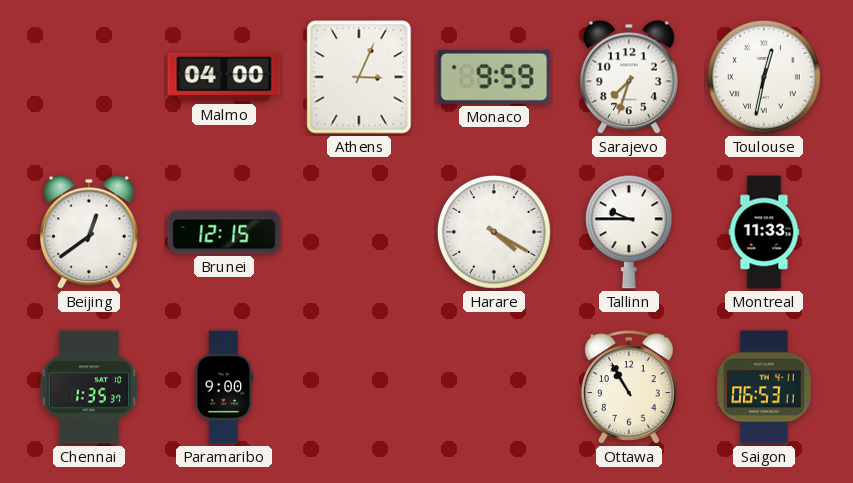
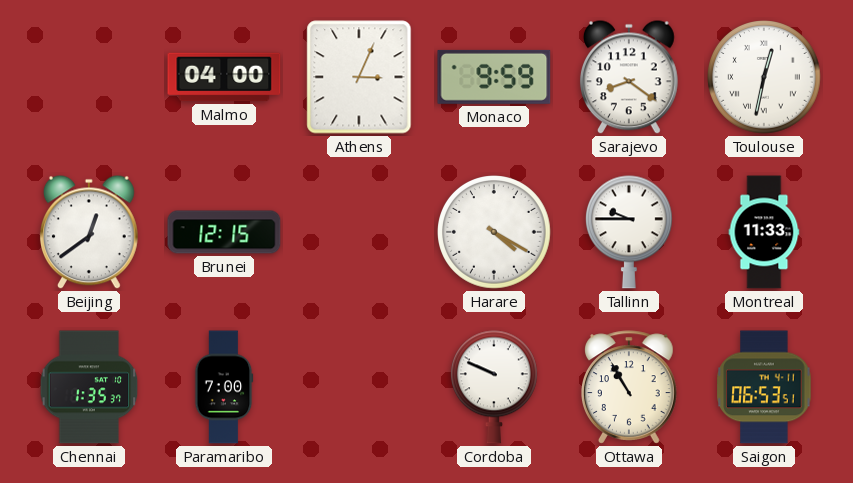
Sarajevo: 7:33 -> 8:21 (629, 77)
Paramaribo: 9:00 -> 7:00 (224, 387)
Cordoba: none -> 9:49 (494, 387)
Saigon: 06:53:11 -> 06:53:51 (764, 387)
